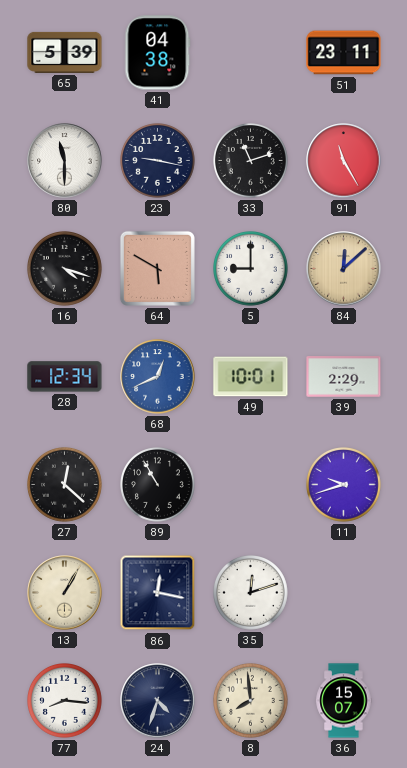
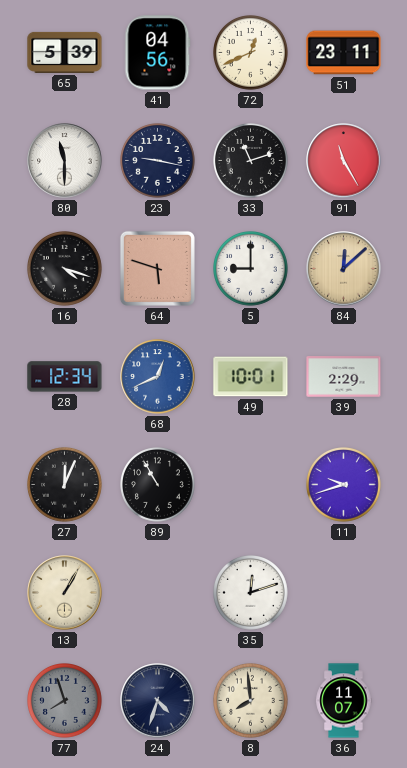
41: 04:38 -> 04:56 (158, 53)
72: none -> 12:41 (251, 53)
64: 5:50 -> 5:48 (157, 268)
27: 12:22 -> 12:04 (65, 485)
86: 12:17 -> none (158, 593)
77: 8:16 -> 7:57 (65, 701)
77 dial: white -> grey (65, 701)
36: 15:07 -> 11:07 (344, 701)
